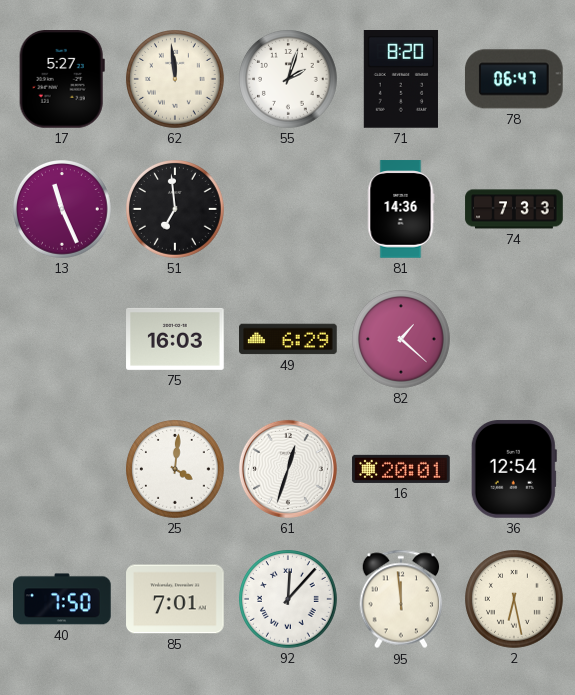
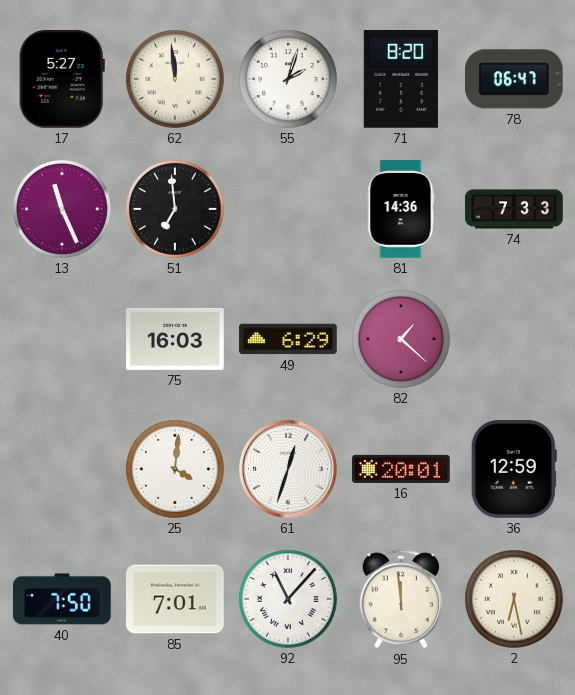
36: 12:54 -> 12:59 (514, 469)
92: 12:07 -> 11:07 (289, 600)
